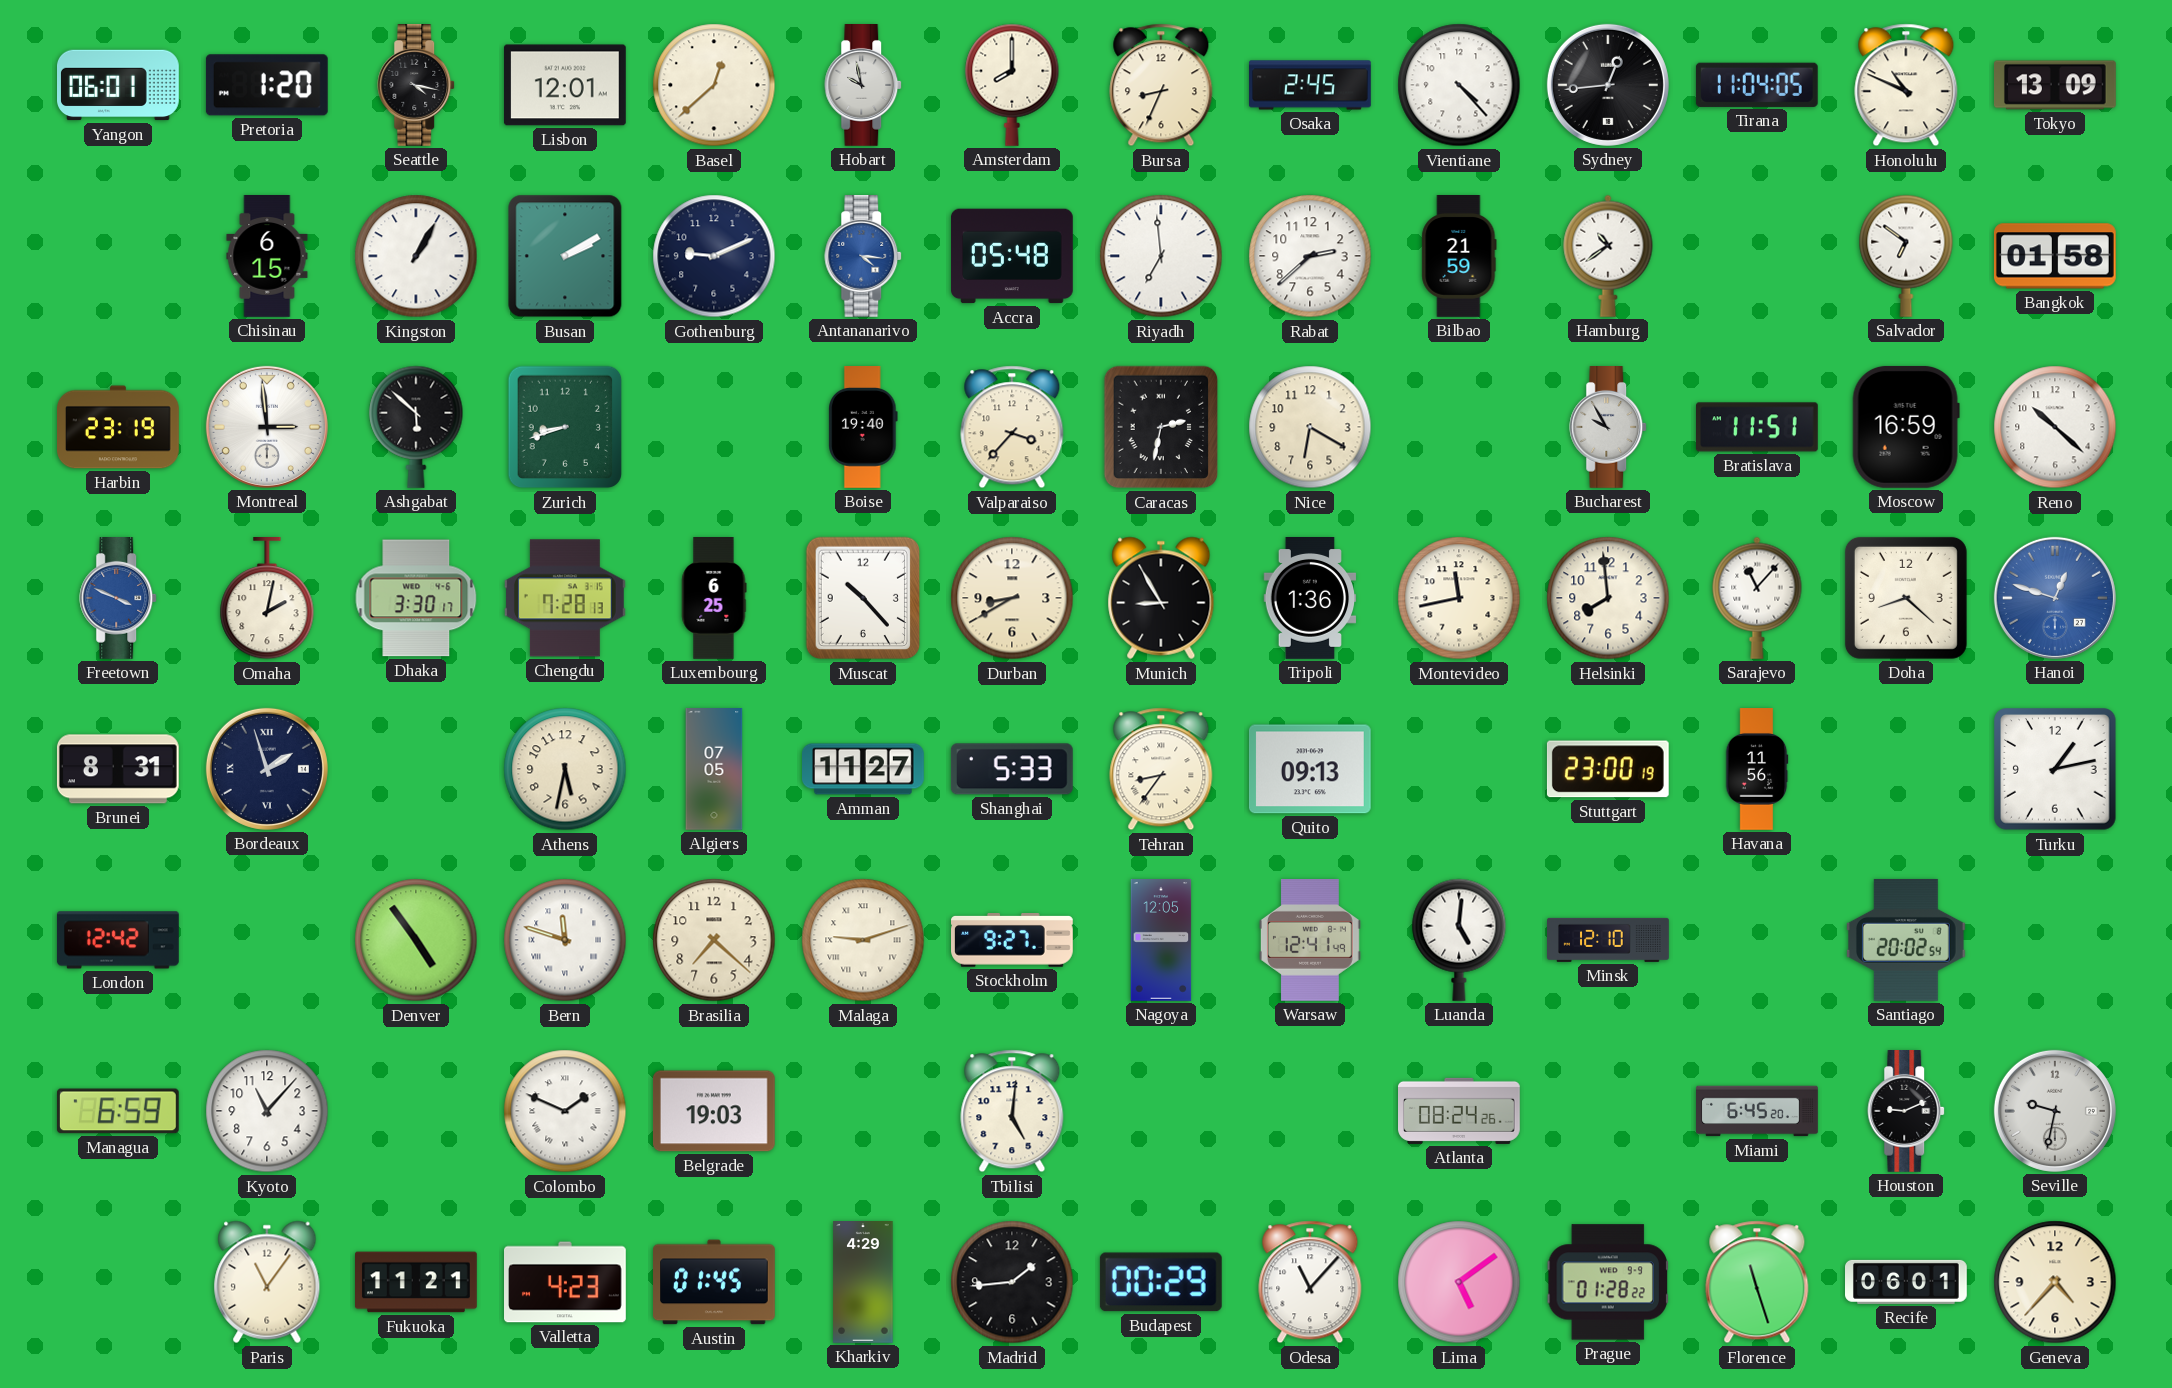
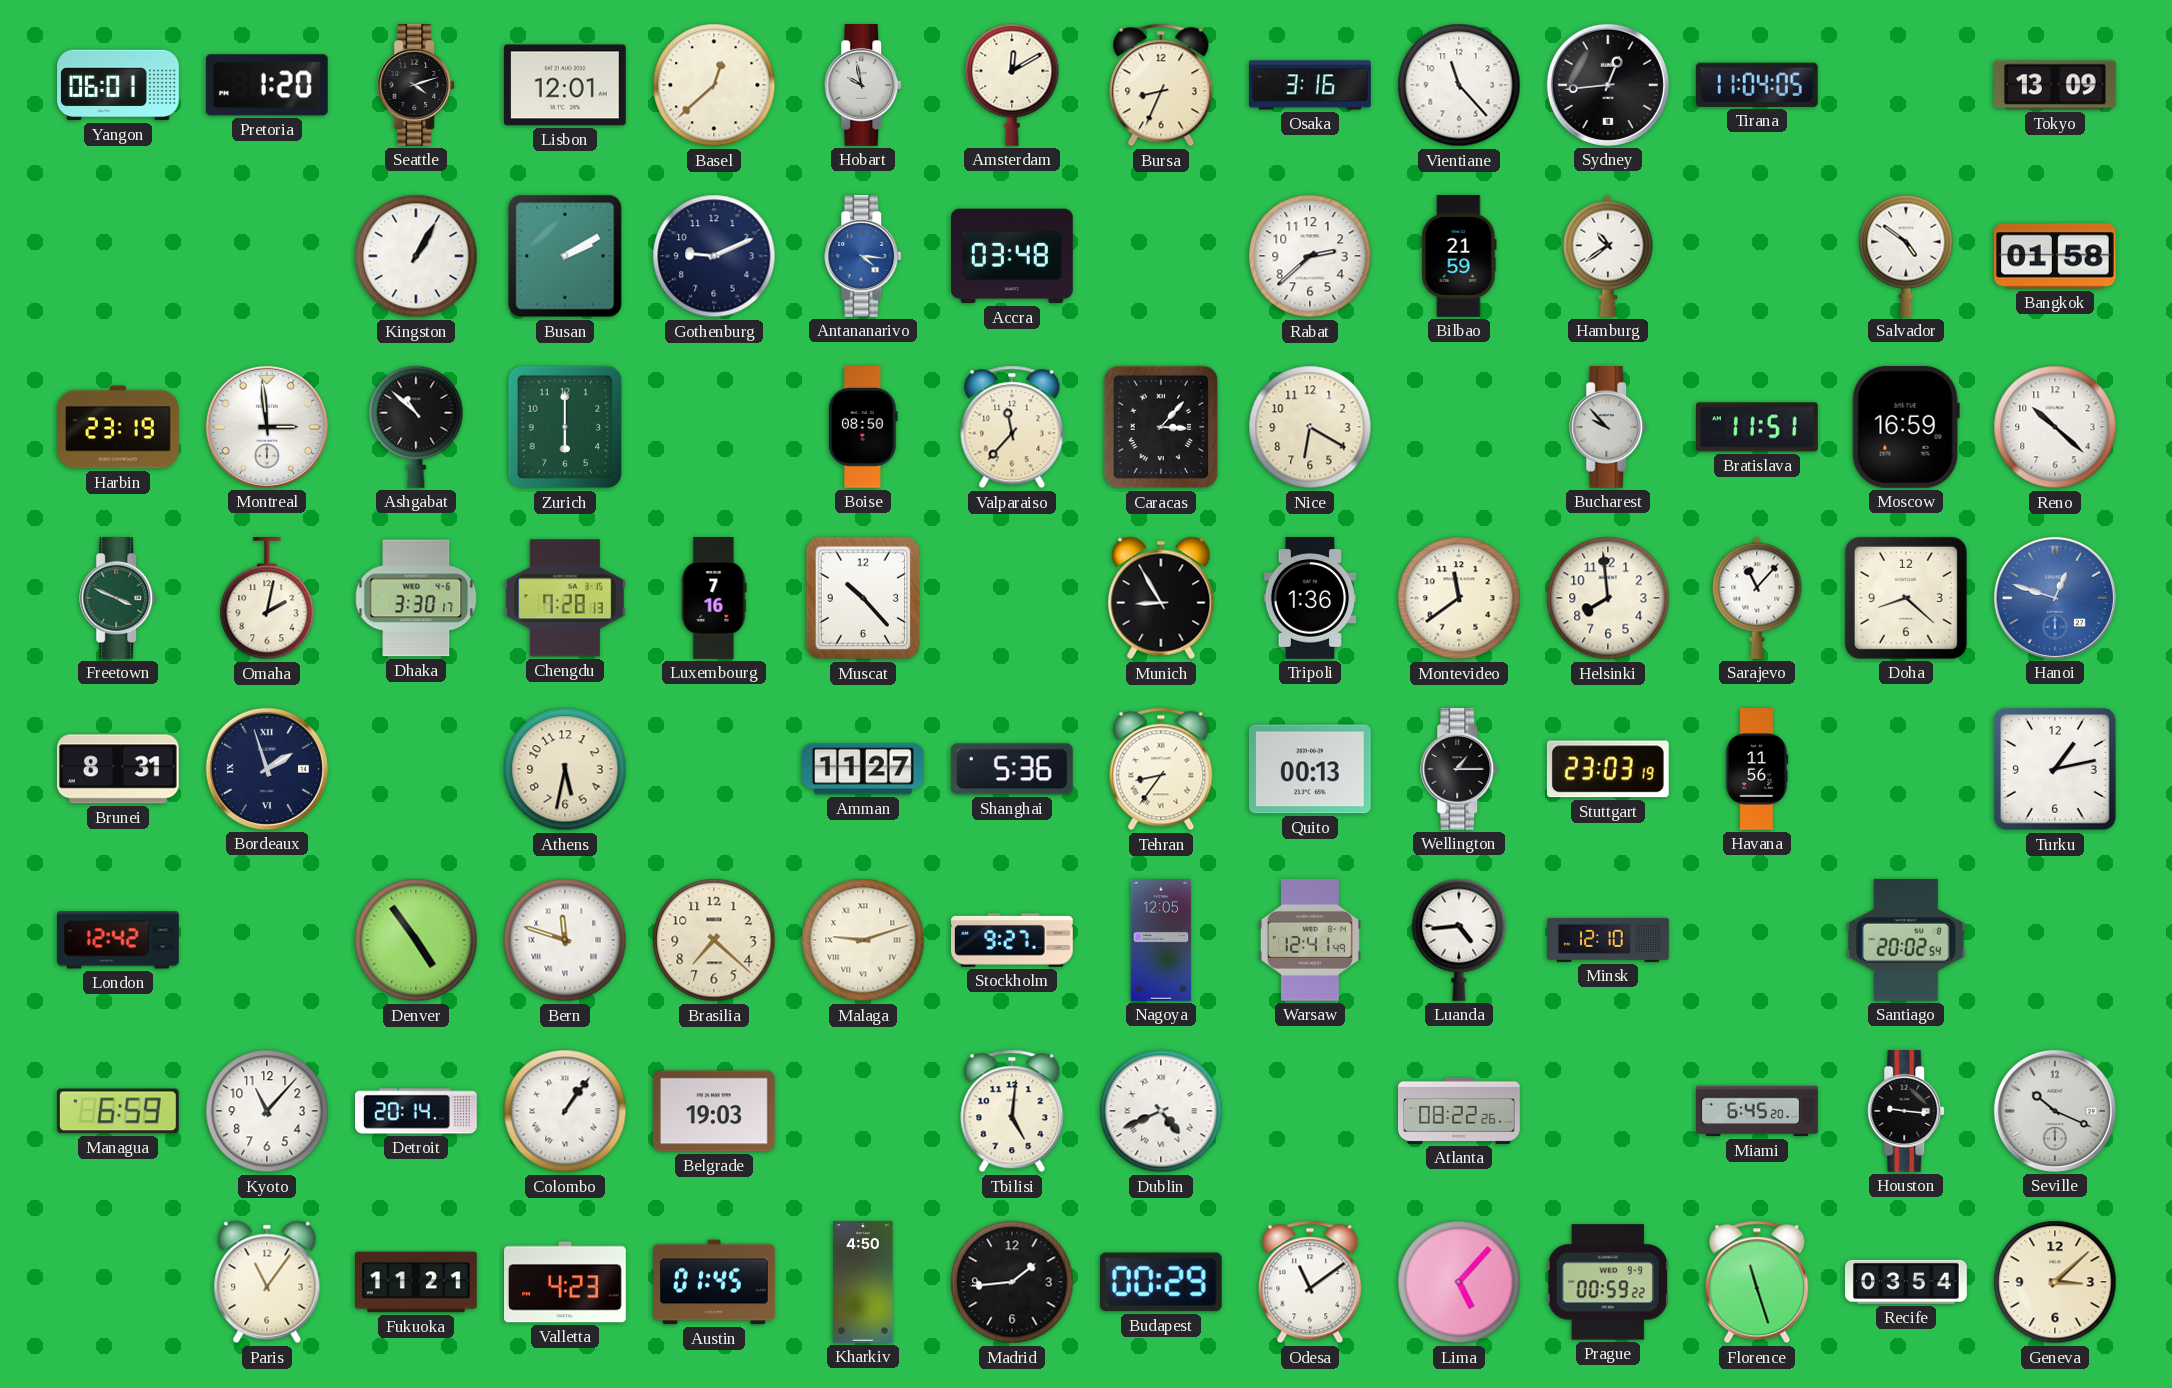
Seattle: 4:17 -> 4:12 (417, 86)
Amsterdam: 8:00 -> 12:10 (1012, 85)
Osaka: 2:45 -> 3:16 (1310, 85)
Vientiane: 4:23 -> 11:23 (1459, 85)
Honolulu: 10:49 -> none (1906, 85)
Chisinau: 6:15 -> none (267, 256)
Accra: 05:48 -> 03:48 (1013, 256)
Riyadh: 6:59 -> none (1161, 256)
Salvador: 6:51 -> 4:51 (1906, 256)
Ashgabat: 5:52 -> 10:52 (416, 427)
Zurich: 8:42 -> 6:00 (565, 427)
Boise: 19:40 -> 08:50 (863, 428)
Valparaiso: 3:37 -> 11:37 (1012, 427)
Caracas: 2:32 -> 3:07 (1161, 427)
Bucharest: 9:55 -> 9:53 (1609, 428)
Freetown dial: blue -> green (119, 599)
Luxembourg: 6:25 -> 7:16 (714, 598)
Durban: 8:40 -> none (1012, 598)
Montevideo: 11:43 -> 11:39 (1459, 598)
Algiers: 07:05 -> none (714, 769)
Shanghai: 5:33 -> 5:36 (1012, 769)
Quito: 09:13 -> 00:13 (1310, 769)
Wellington: none -> 1:15 (1460, 770)
Stuttgart: 23:00 -> 23:03 (1608, 769)
Luanda: 5:01 -> 4:44 (1459, 940)
Detroit: none -> 20:14 (416, 1111)
Colombo: 1:49 -> 1:06 (565, 1111)
Dublin: none -> 4:41 (1161, 1111)
Atlanta: 08:24 -> 08:22 (1460, 1111)
Houston: 9:11 -> 9:16 (1907, 1112)
Seville: 9:32 -> 10:19 (2055, 1111)
Kharkiv: 4:29 -> 4:50 (863, 1282)
Odesa: 11:07 -> 11:09 (1310, 1282)
Lima: 5:09 -> 5:07 (1459, 1282)
Prague: 01:28 -> 00:59 (1607, 1282)
Recife: 06:01 -> 03:54 (1907, 1282)
Geneva: 4:37 -> 3:08 (2055, 1282)
